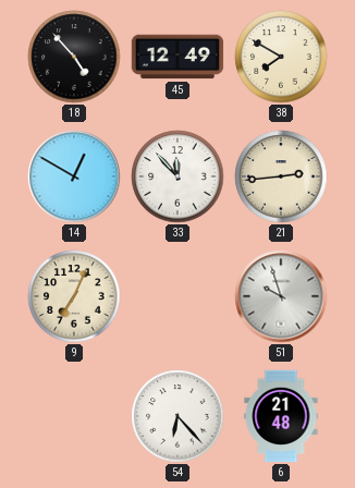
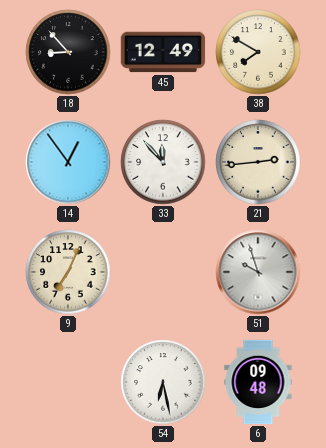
18: 4:53 -> 8:53 (68, 52)
14: 12:50 -> 12:54 (68, 162)
54: 6:23 -> 6:28 (163, 382)
6: 21:48 -> 09:48 (258, 382)
